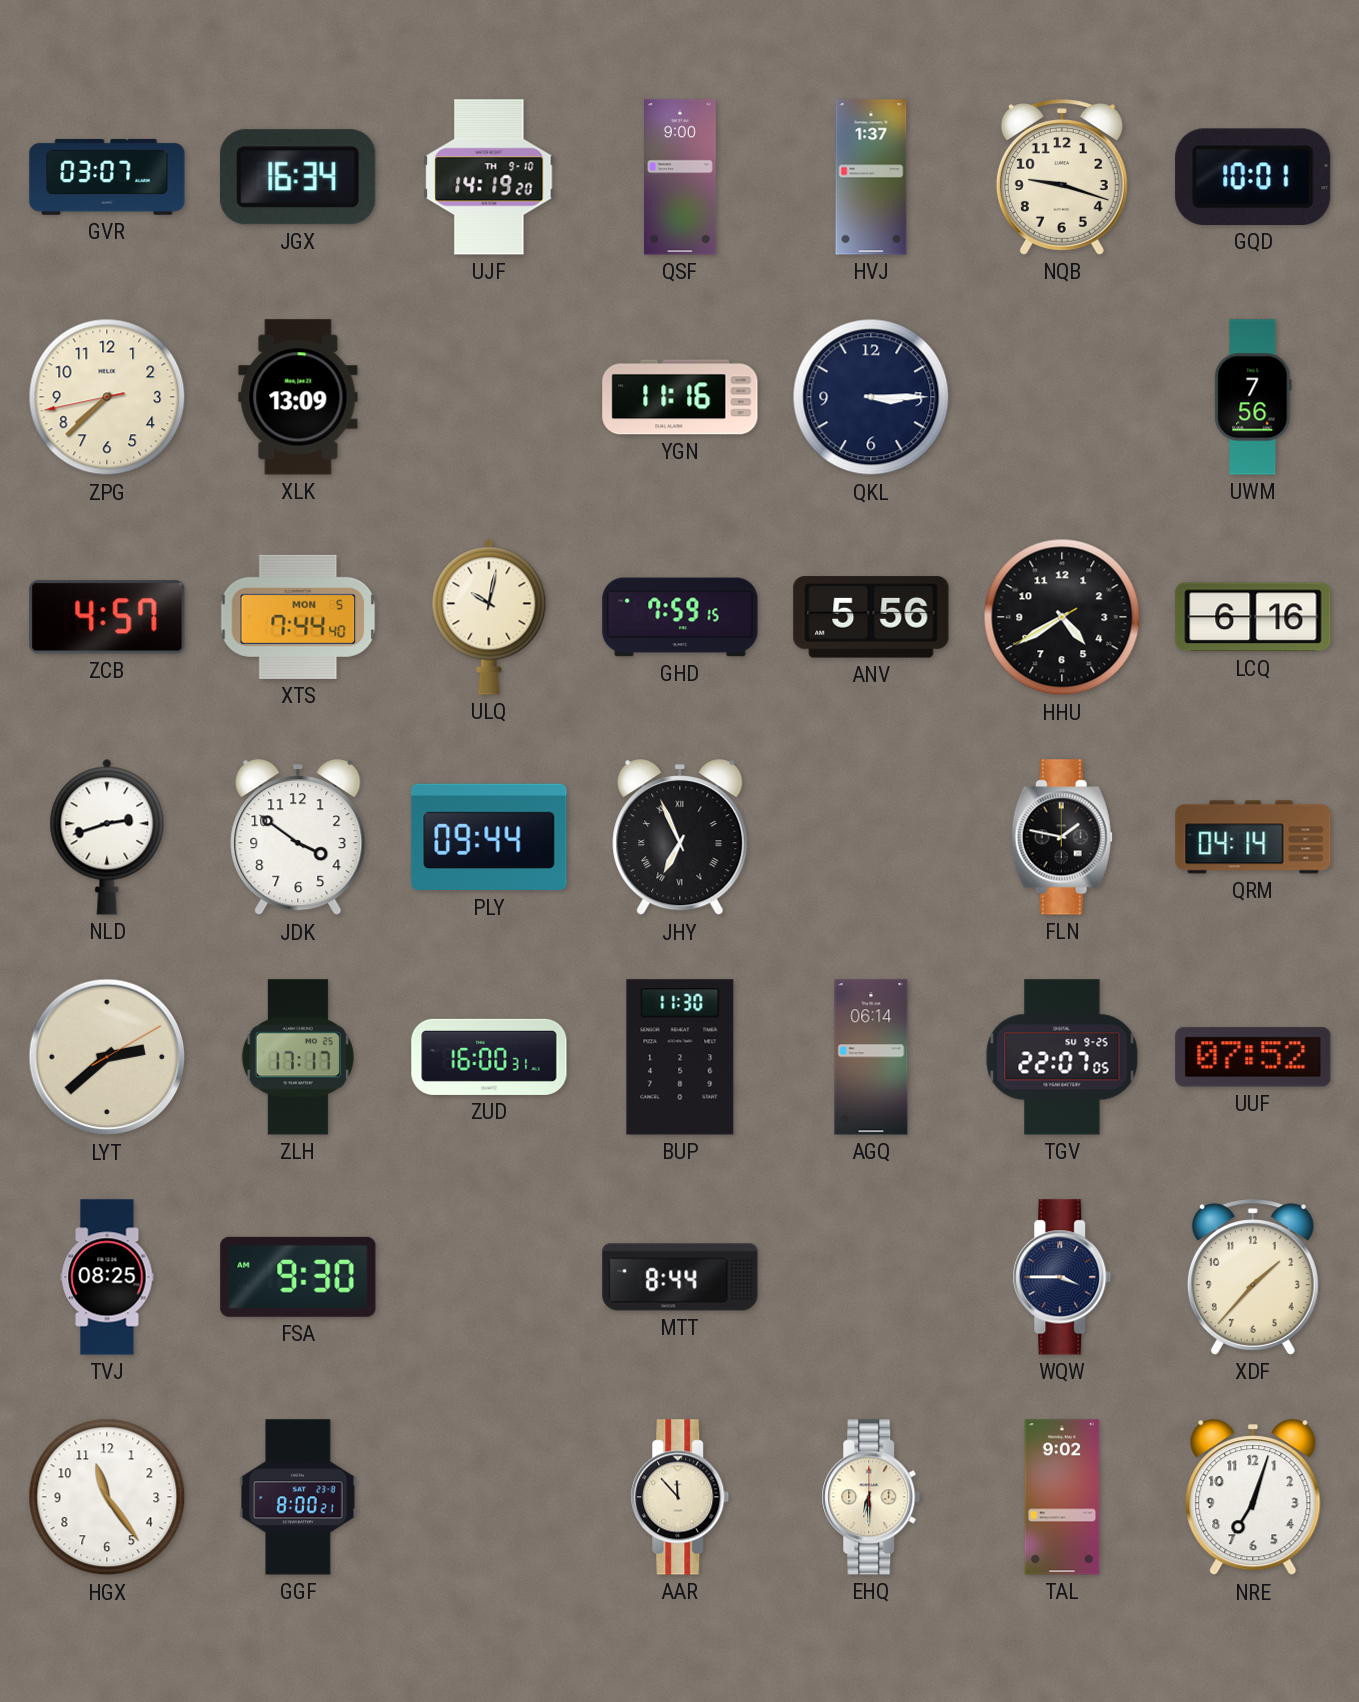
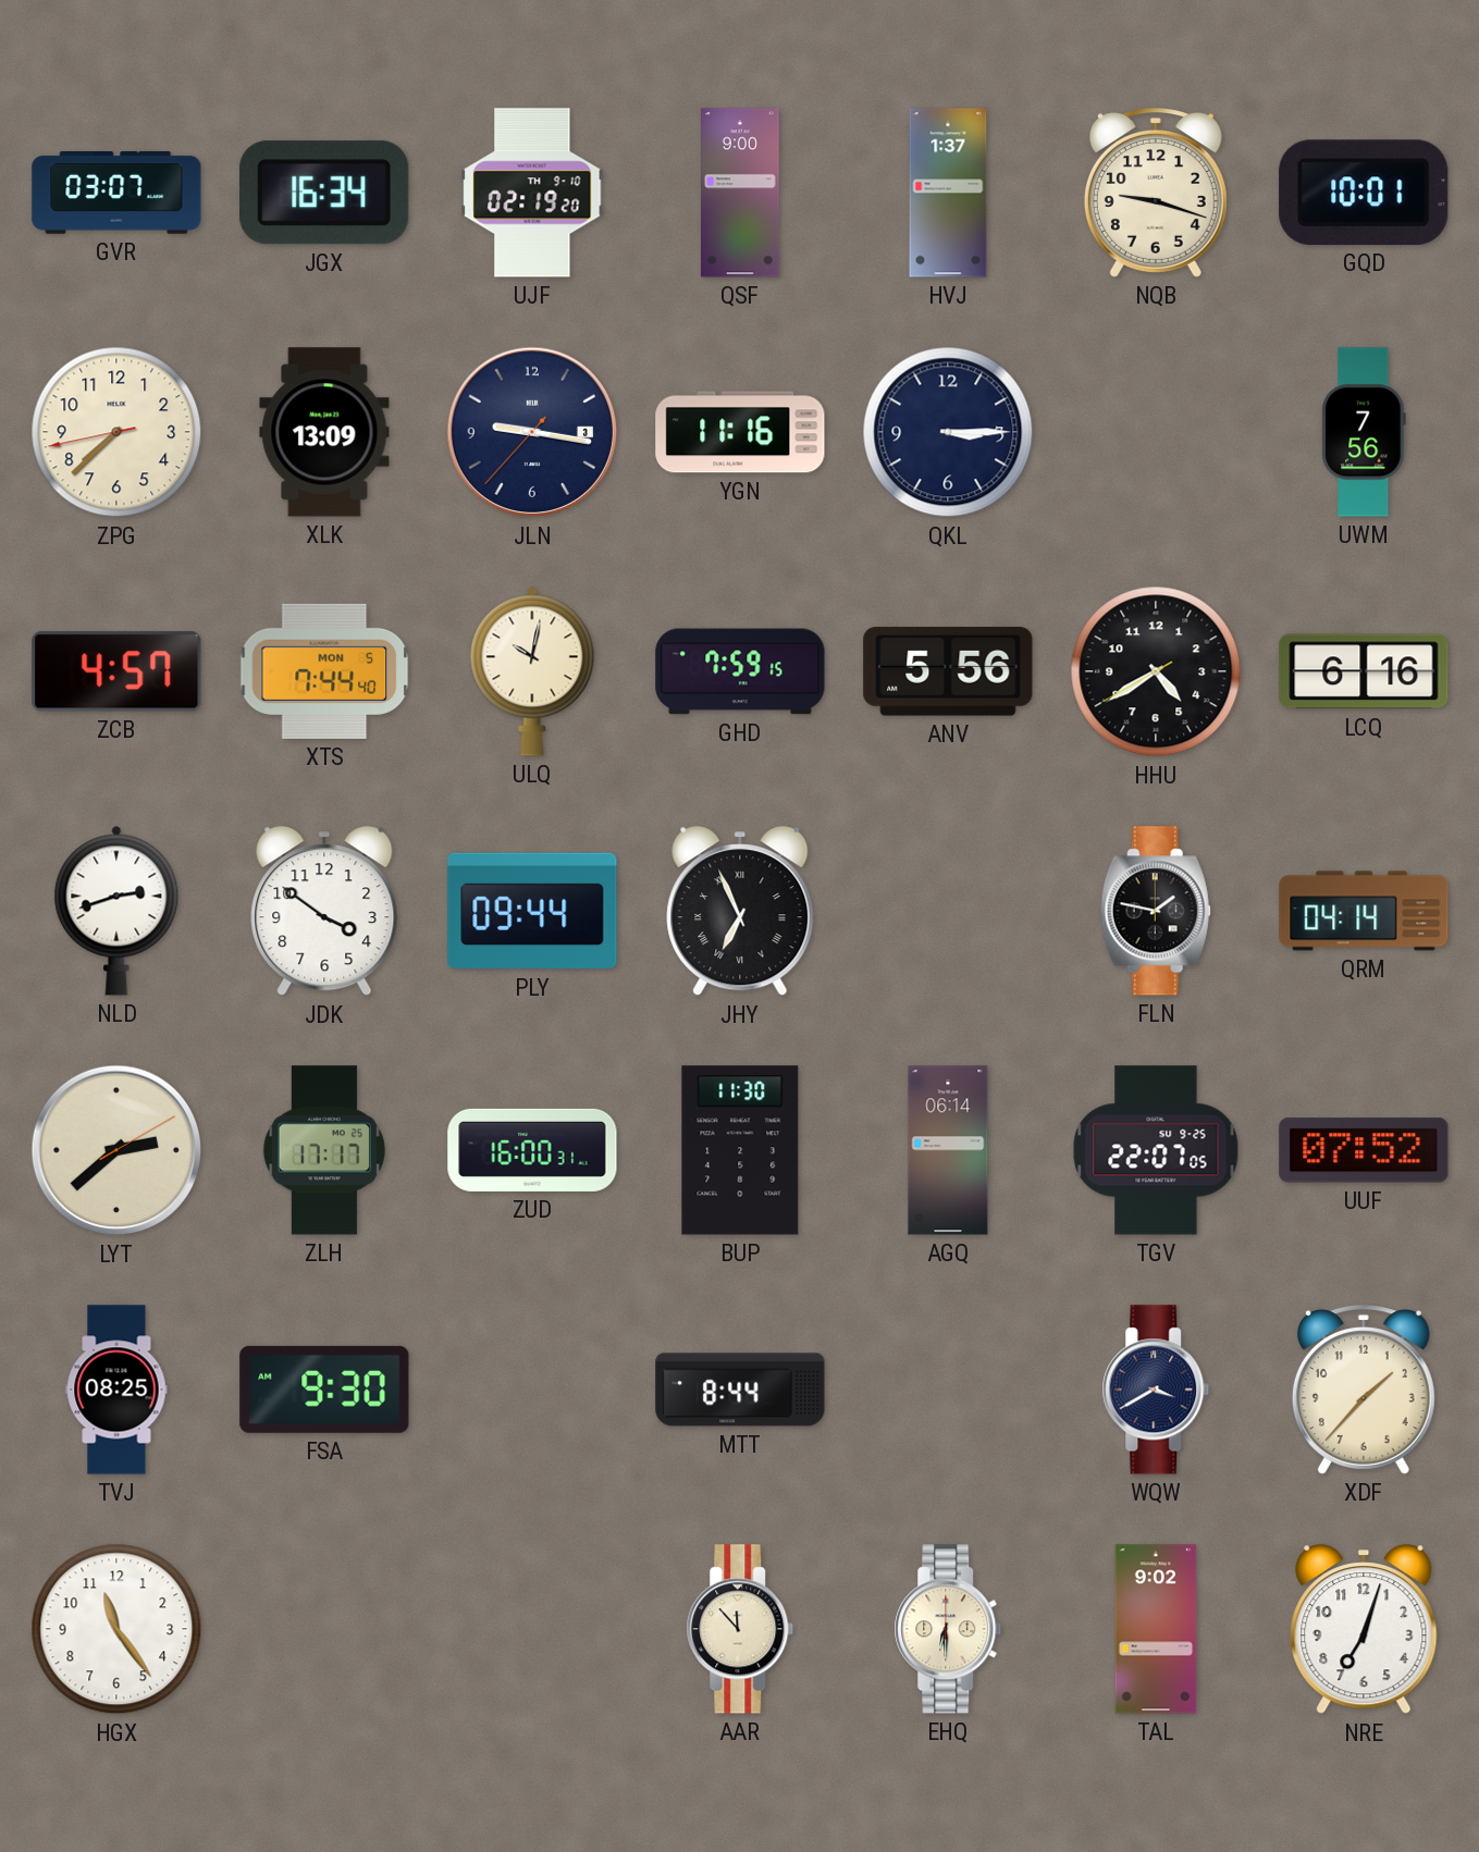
UJF: 14:19 -> 02:19 (532, 193)
JLN: none -> 9:16 (532, 432)
WQW: 3:45 -> 3:40 (1156, 1390)
GGF: 8:00 -> none (298, 1497)
